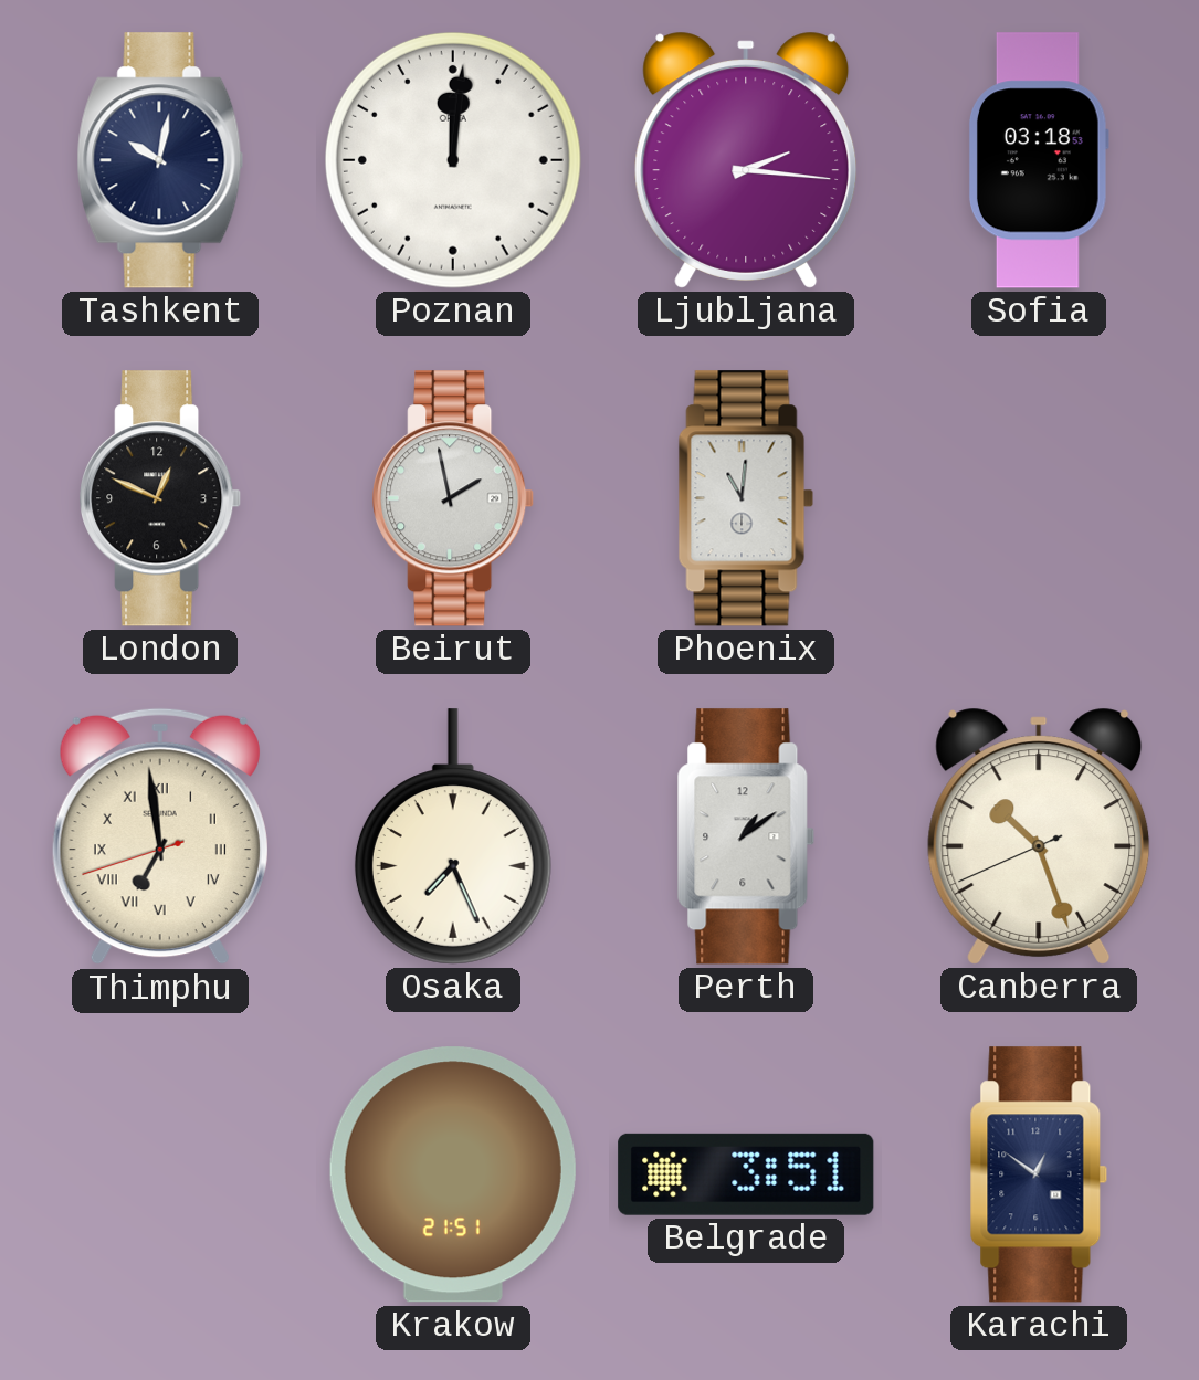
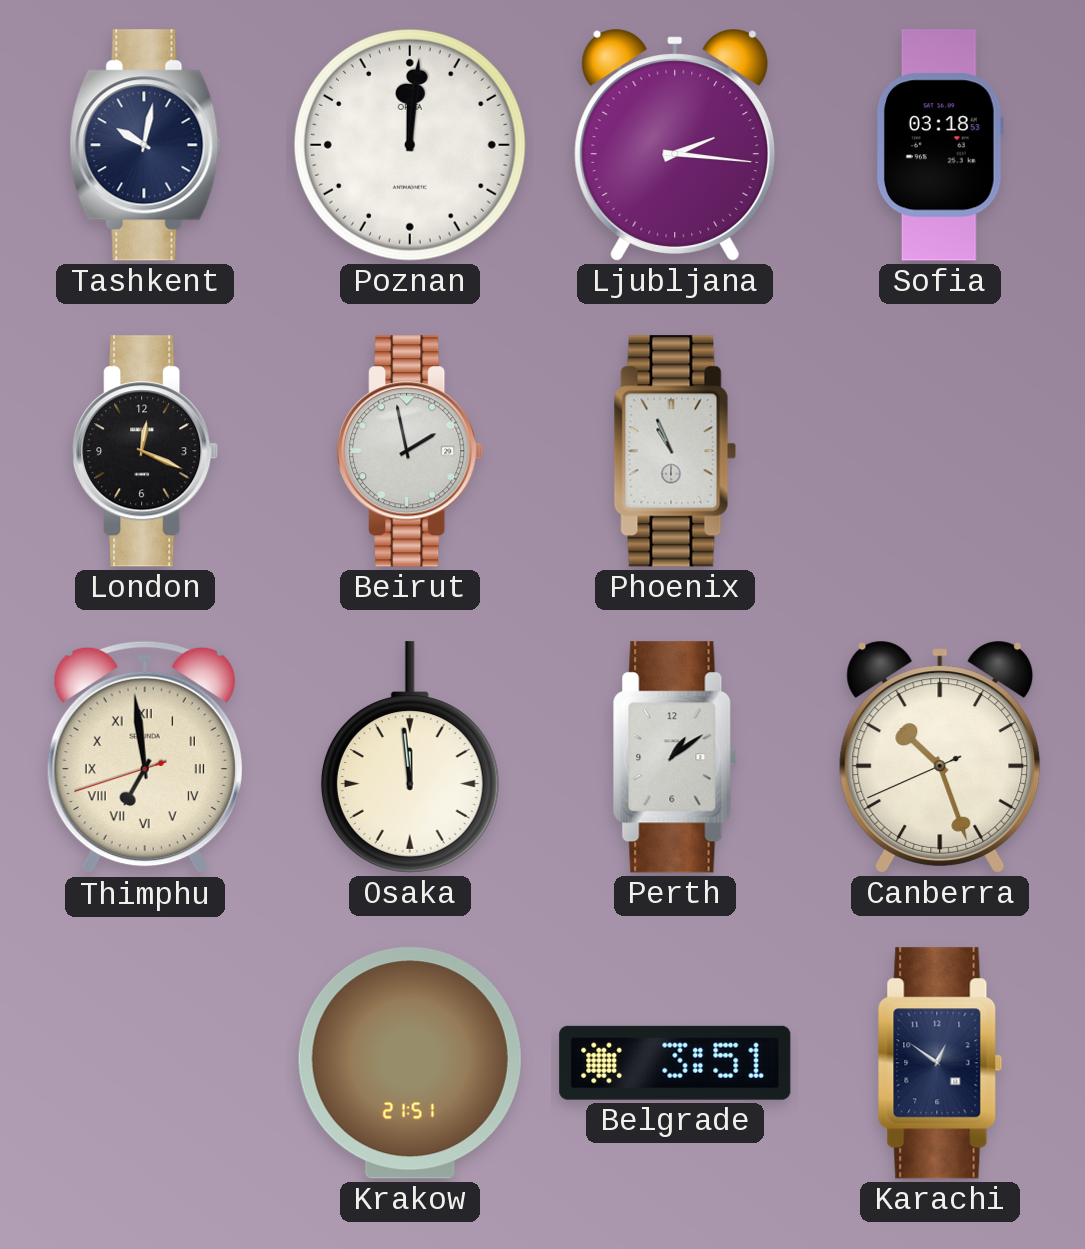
London: 12:49 -> 12:19 (146, 451)
Phoenix: 11:01 -> 10:56 (675, 451)
Osaka: 7:26 -> 11:59 (410, 757)
